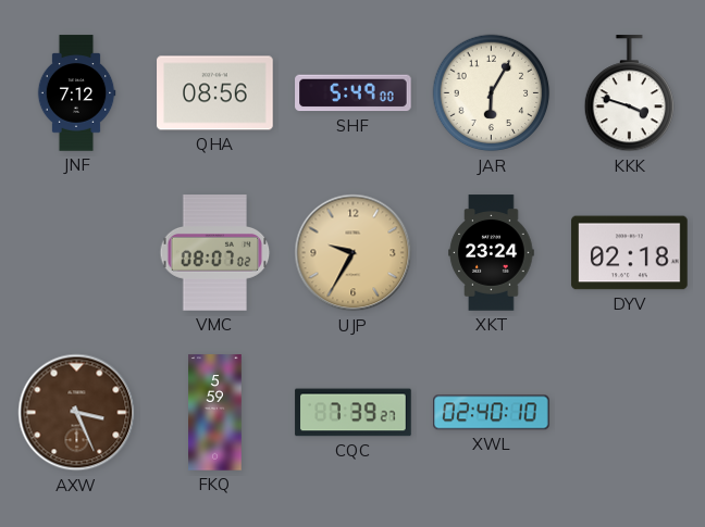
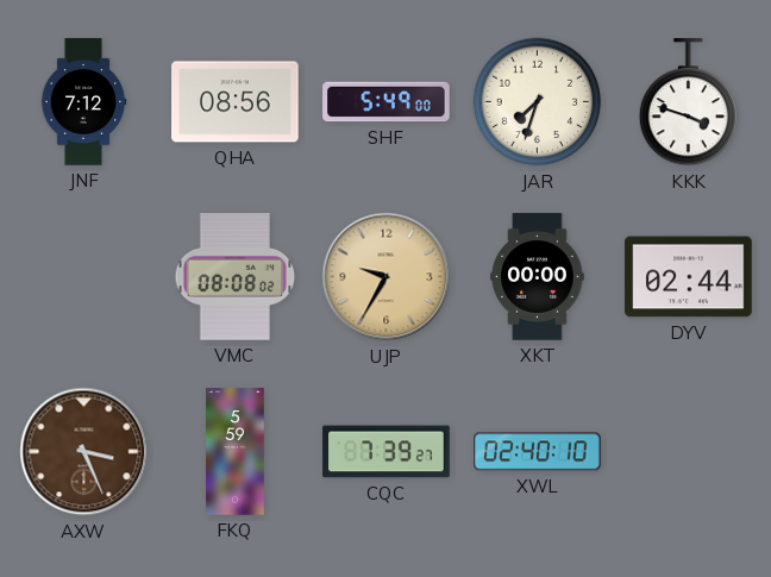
JAR: 6:05 -> 7:33 (538, 102)
VMC: 08:07 -> 08:08 (236, 277)
XKT: 23:24 -> 00:00 (538, 277)
DYV: 02:18 -> 02:44 (689, 277)
